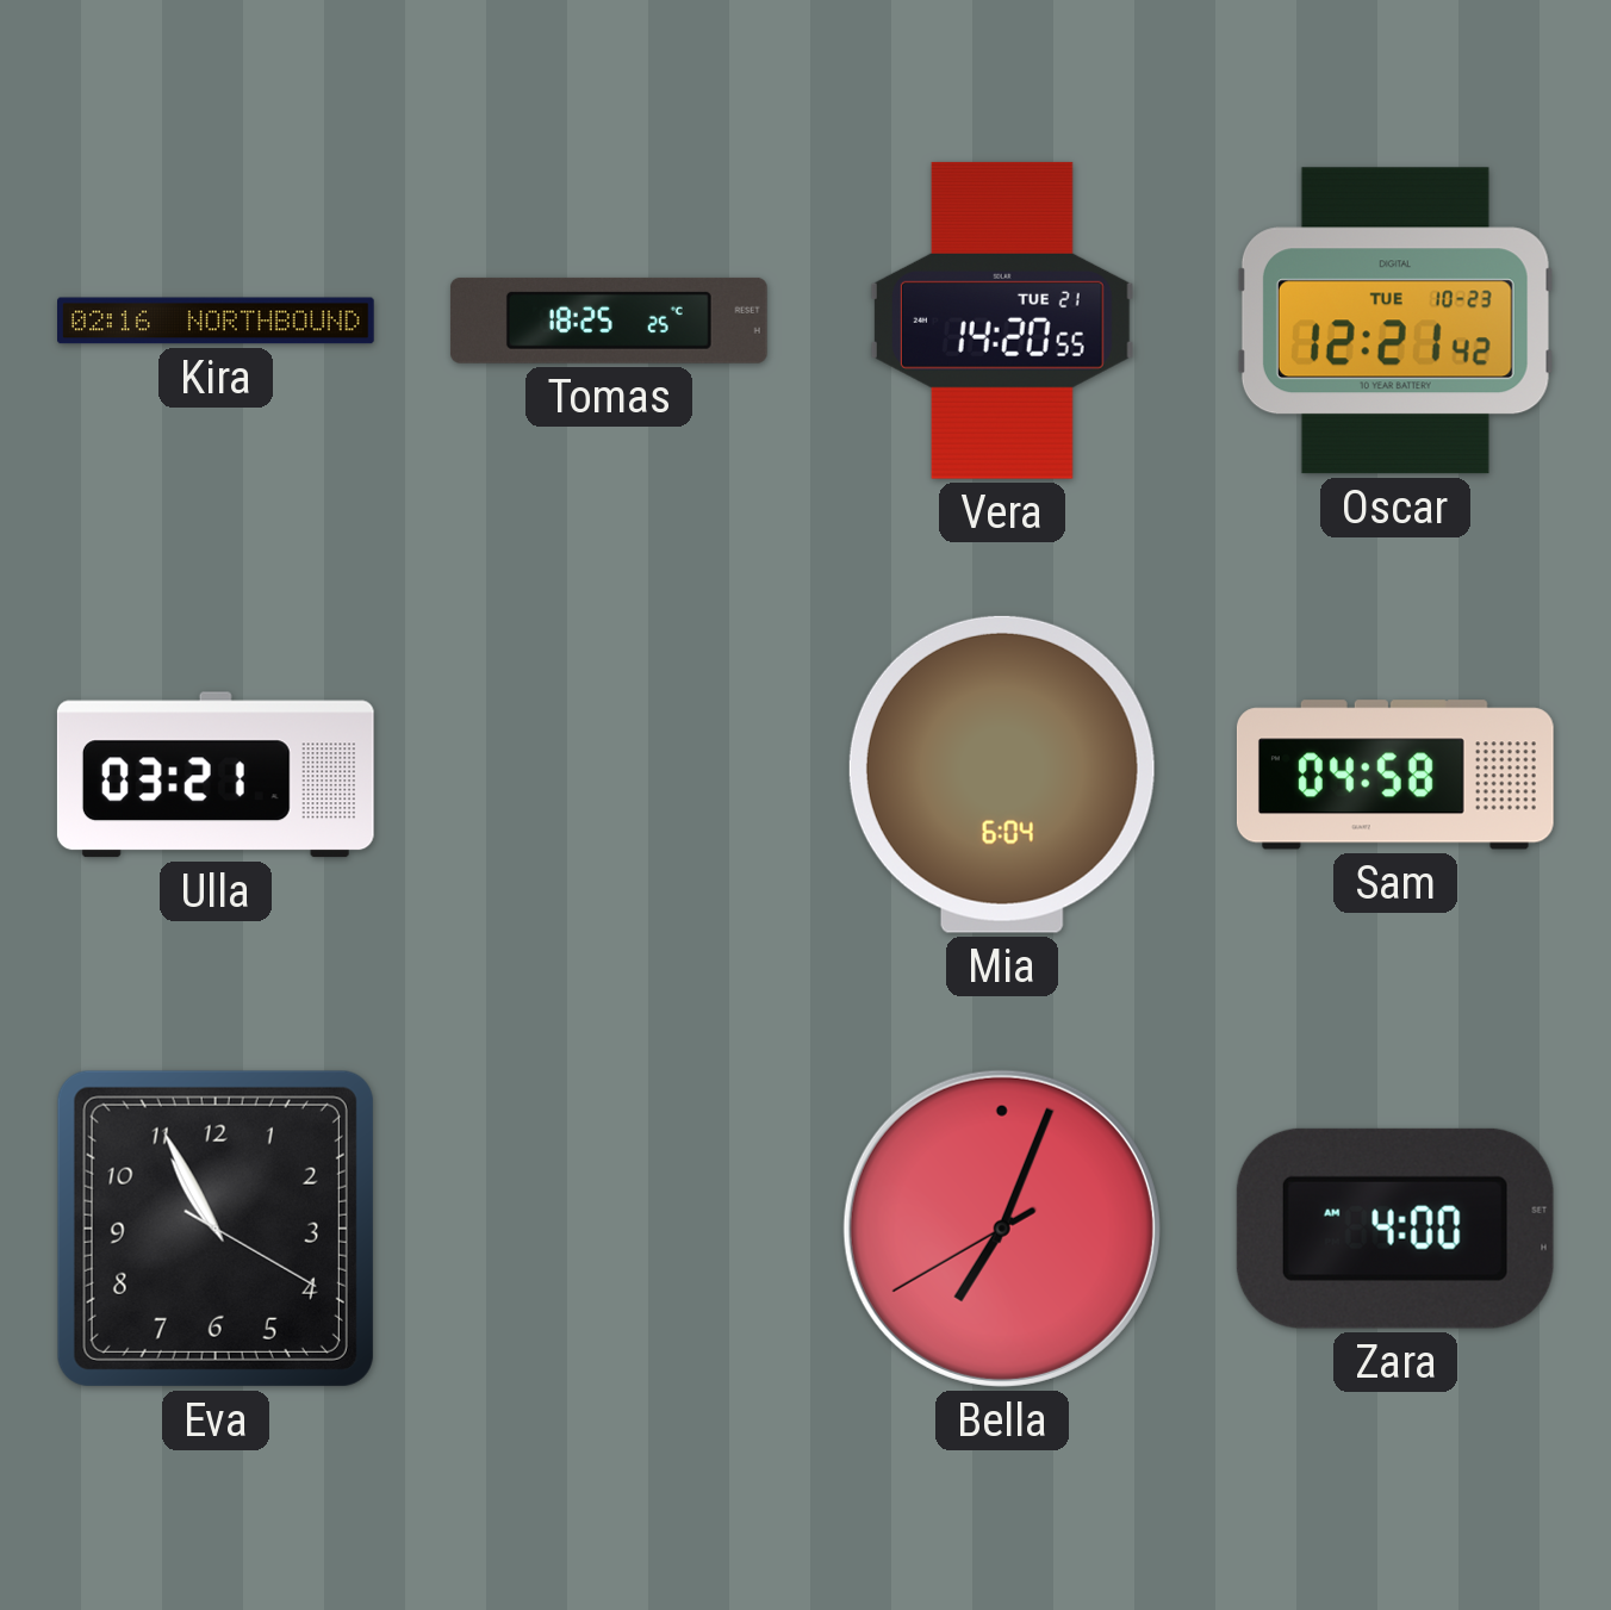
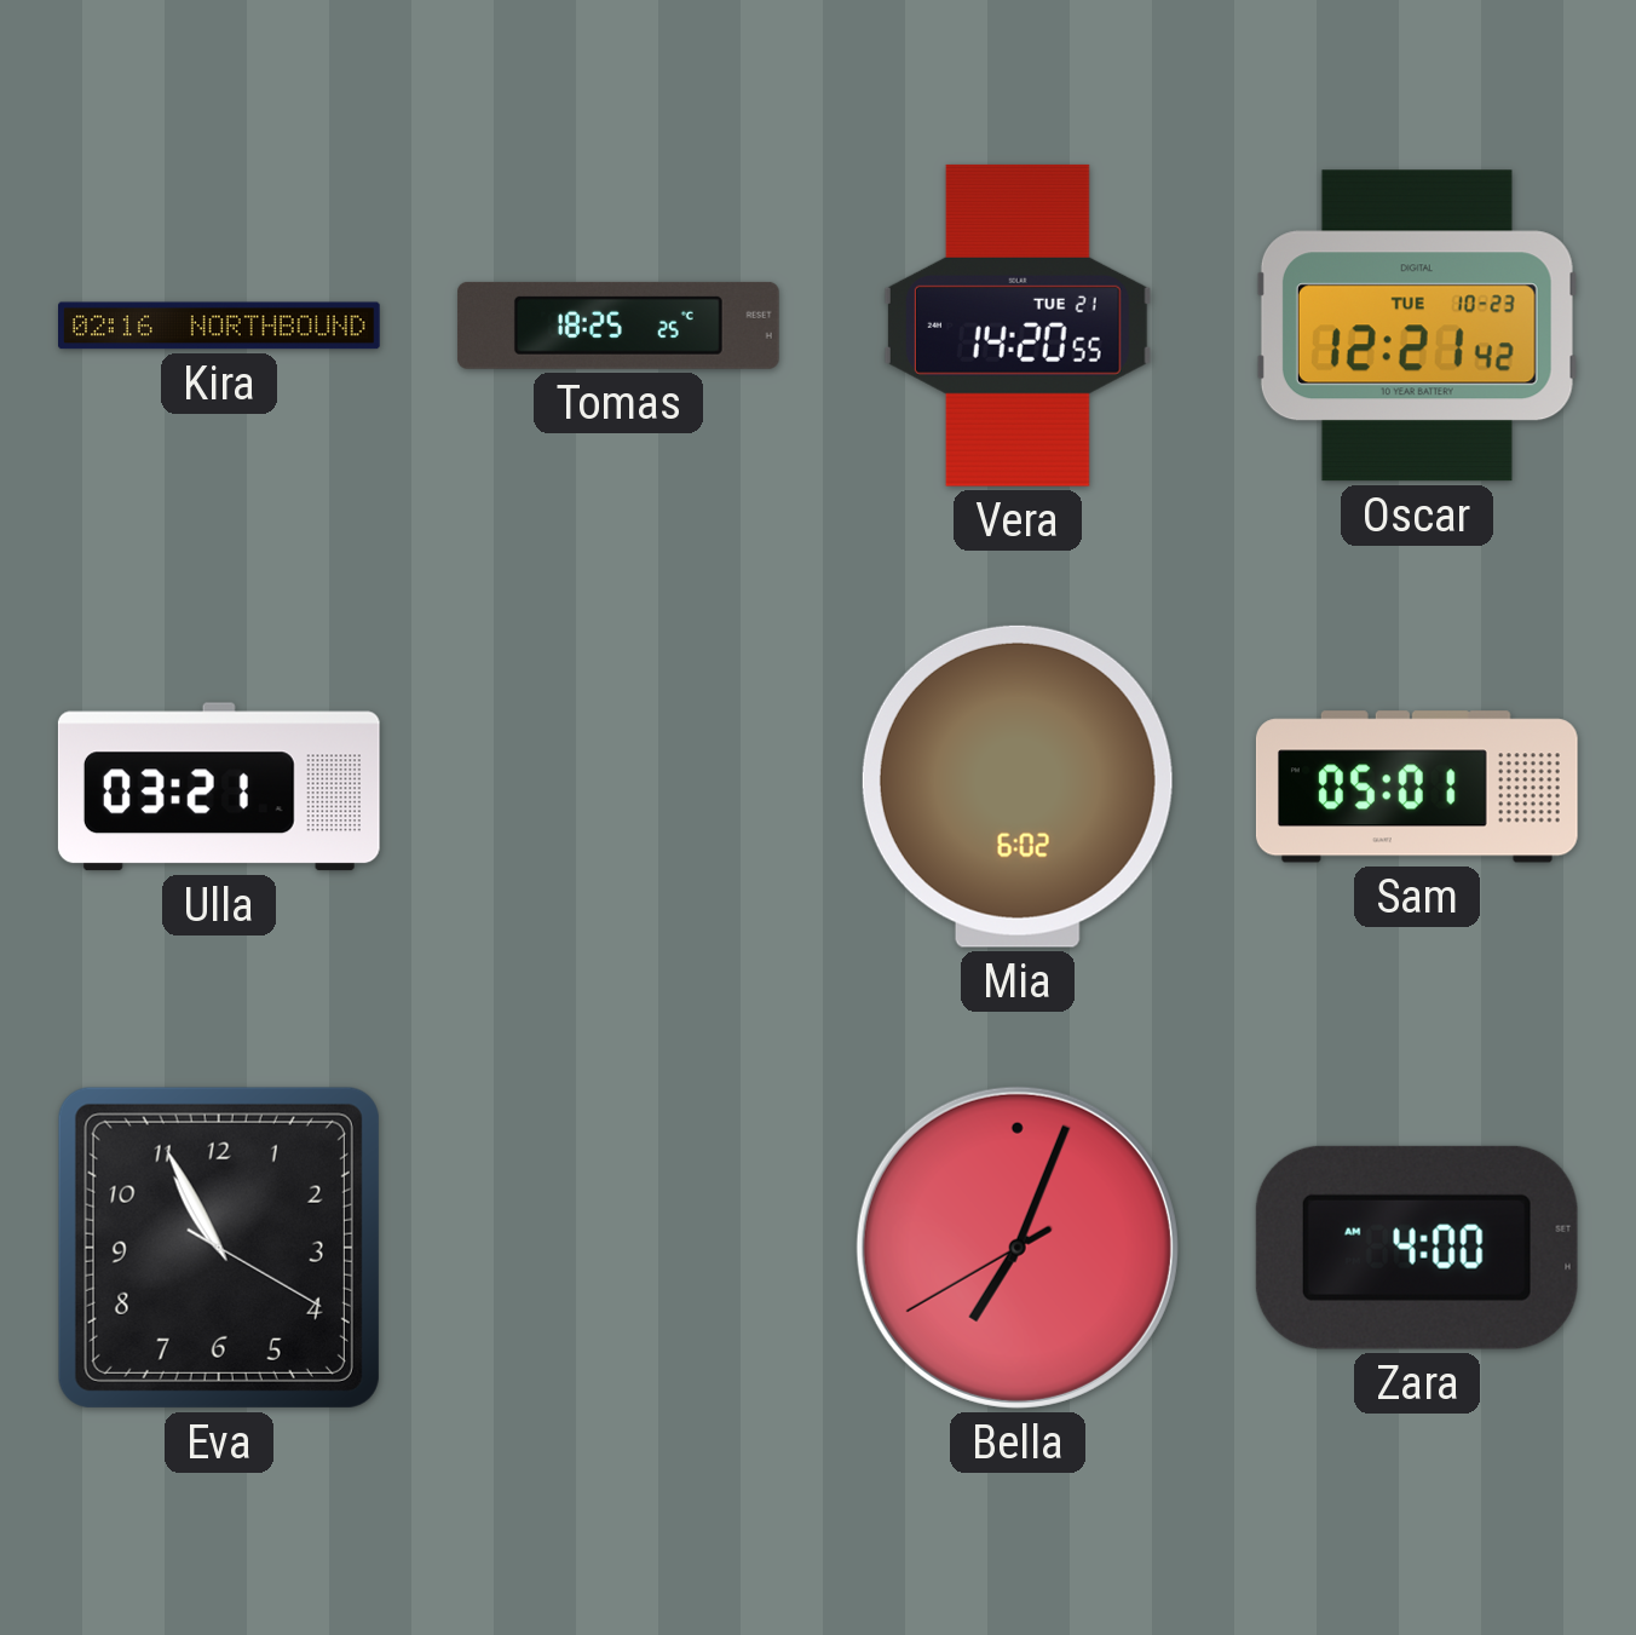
Mia: 6:04 -> 6:02 (1018, 787)
Sam: 04:58 -> 05:01 (1417, 787)
